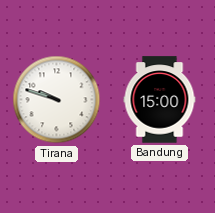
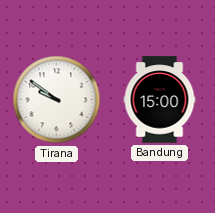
Tirana: 9:48 -> 9:51 (57, 100)
